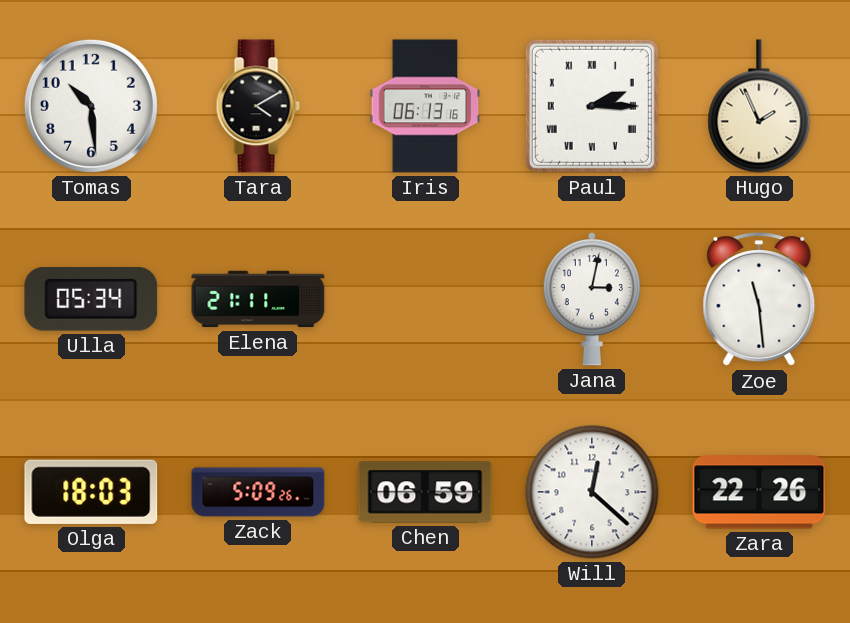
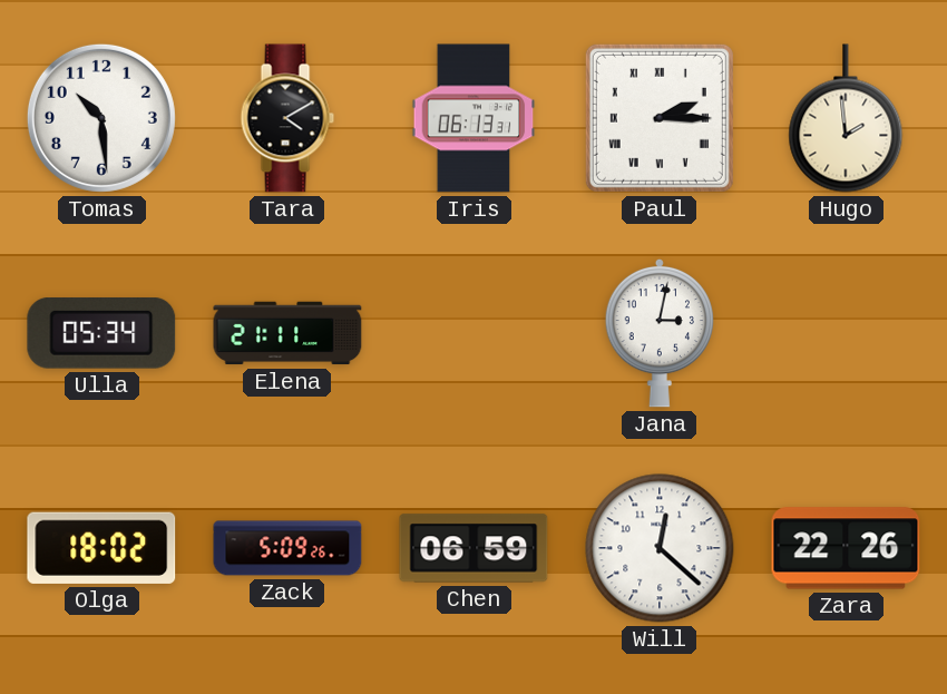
Iris: 06:13:16 -> 06:13:31 (473, 118)
Hugo: 1:56 -> 1:59 (846, 118)
Zoe: 11:29 -> none (759, 300)
Olga: 18:03 -> 18:02 (101, 548)
